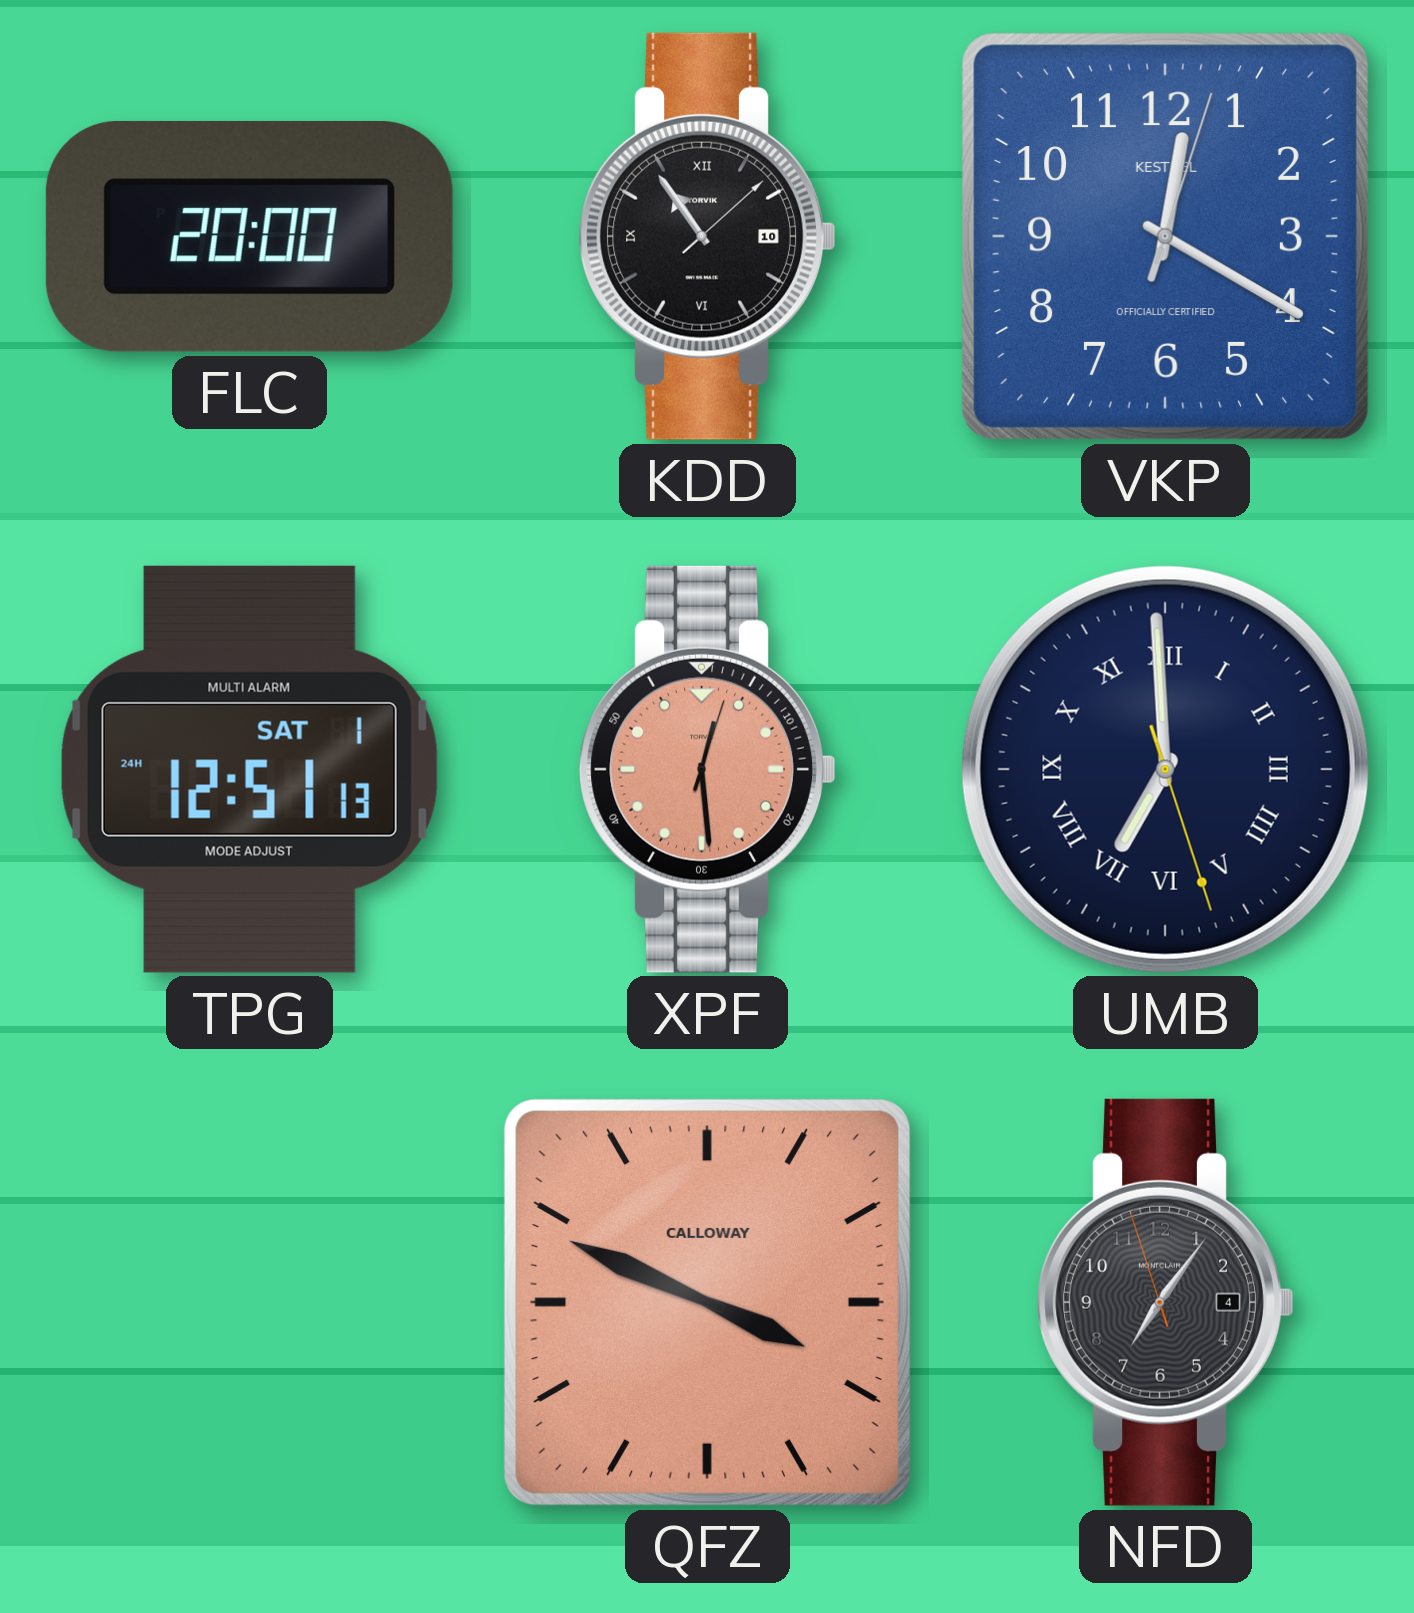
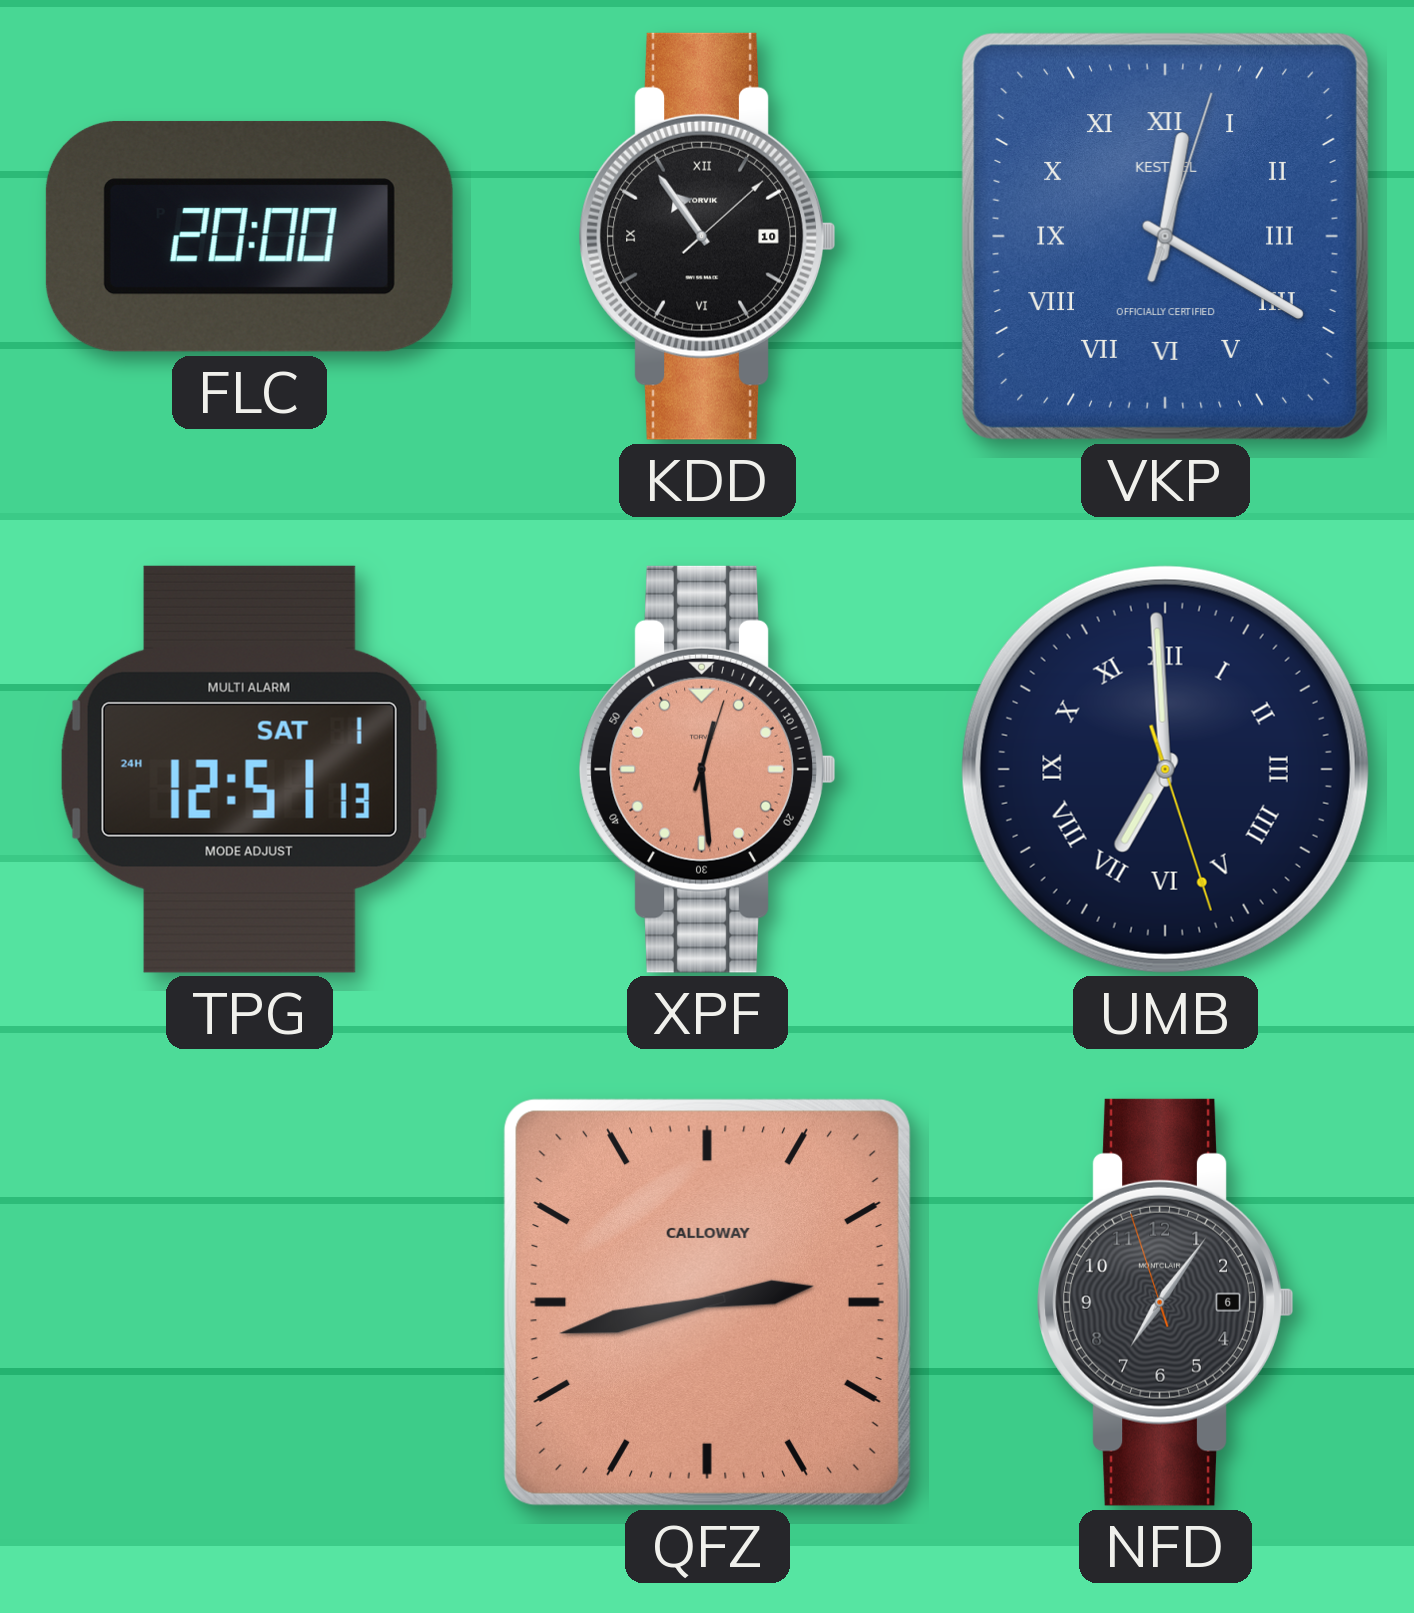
VKP numerals: Arabic -> Roman (1165, 236)
QFZ: 3:49 -> 2:43 (707, 1302)
NFD date: 4 -> 6 (1166, 1302)
